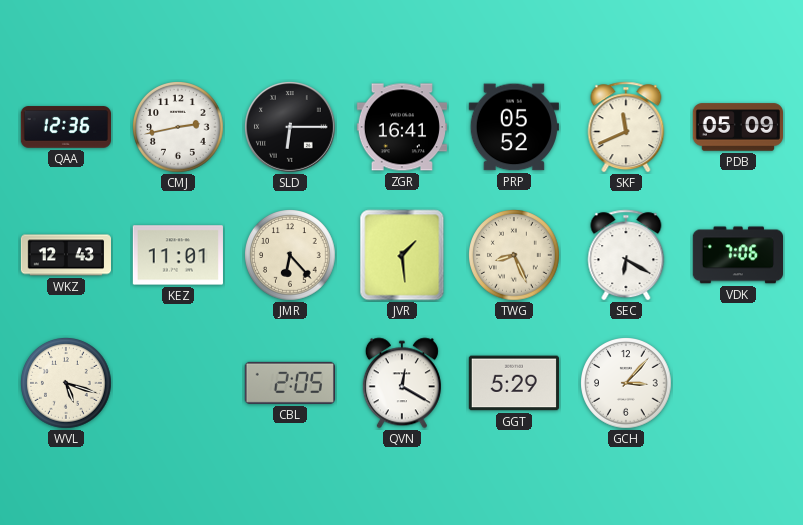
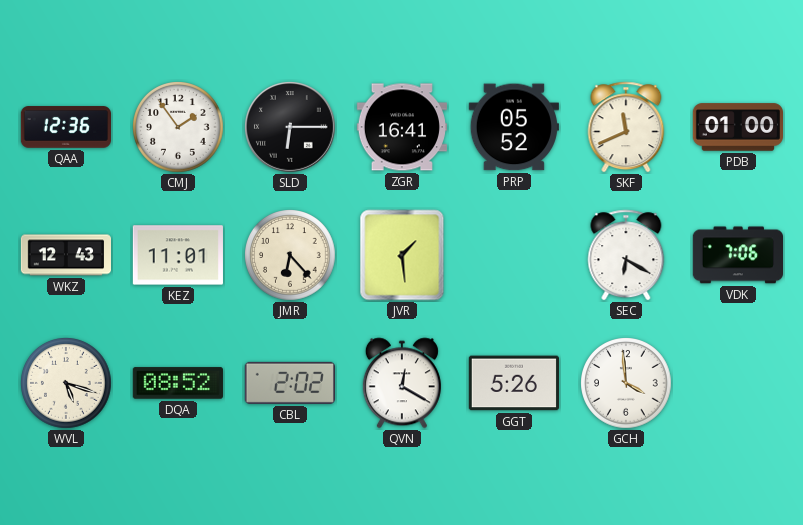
CMJ: 2:43 -> 1:54 (179, 128)
PDB: 05:09 -> 01:00 (737, 127)
TWG: 8:26 -> none (515, 256)
DQA: none -> 08:52 (178, 383)
CBL: 2:05 -> 2:02 (290, 383)
GGT: 5:29 -> 5:26 (514, 383)
GCH: 3:07 -> 3:59 (627, 384)
